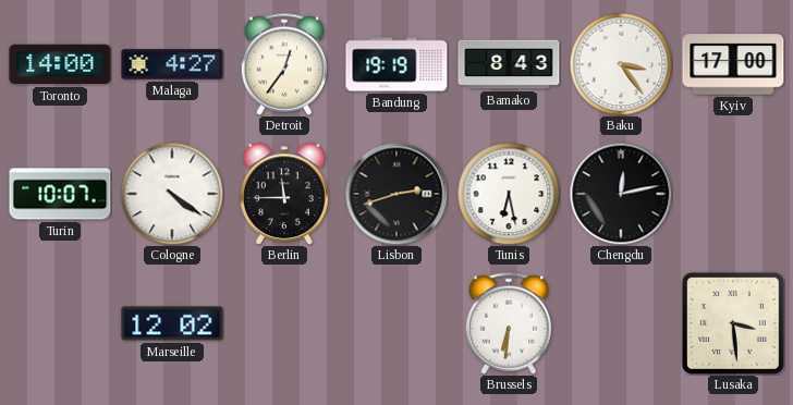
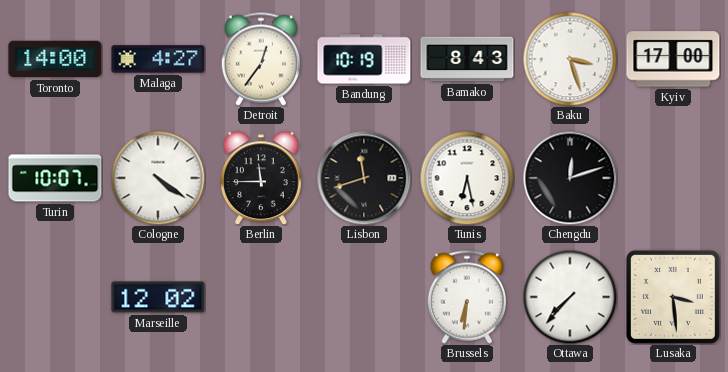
Bandung: 19:19 -> 10:19 (364, 59)
Baku: 3:24 -> 3:27 (570, 59)
Lisbon: 2:42 -> 11:42 (364, 178)
Chengdu: 12:13 -> 12:12 (570, 178)
Ottawa: none -> 7:37 (570, 297)
